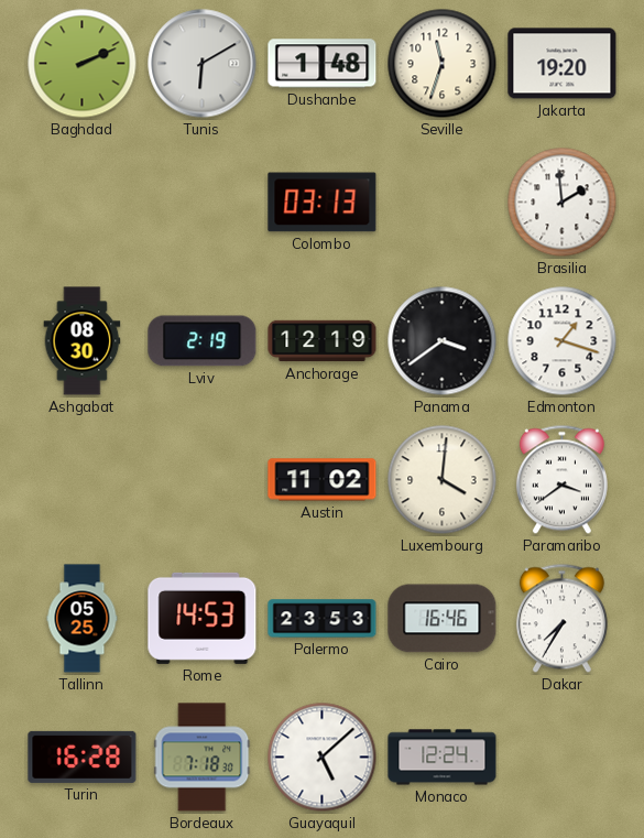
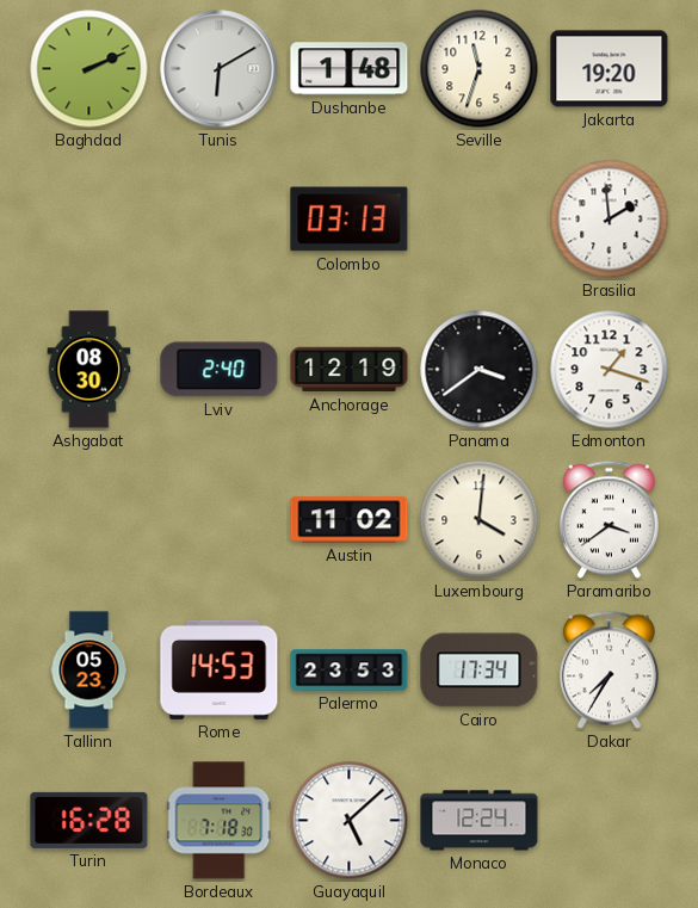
Lviv: 2:19 -> 2:40 (220, 370)
Tallinn: 05:25 -> 05:23 (89, 671)
Cairo: 16:46 -> 17:34 (480, 671)
